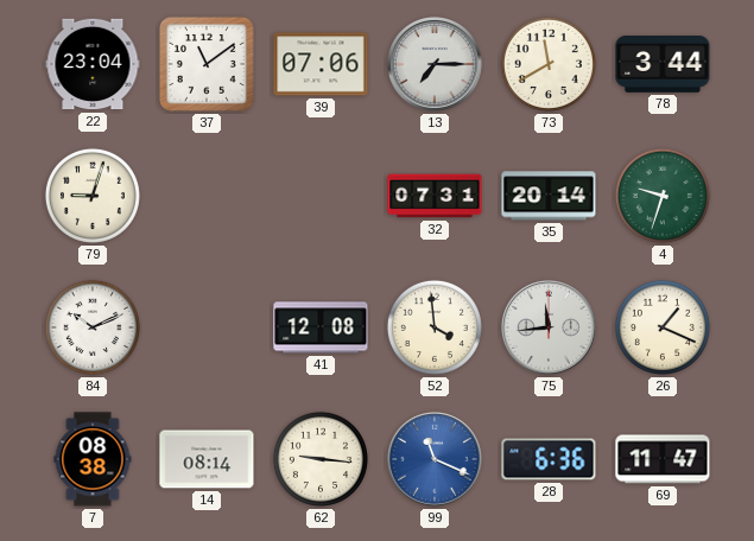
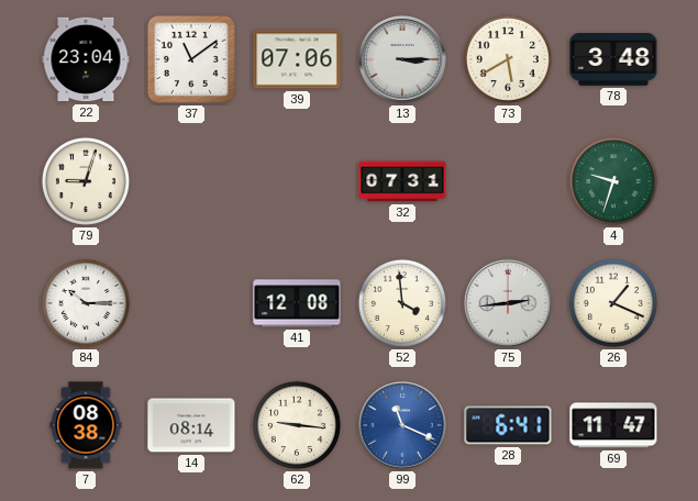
13: 7:15 -> 3:15 (403, 60)
73: 11:40 -> 5:40 (508, 59)
78: 3:44 -> 3:48 (613, 60)
35: 20:14 -> none (549, 196)
84: 10:11 -> 10:15 (86, 303)
75: 11:44 -> 2:44 (509, 304)
28: 6:36 -> 6:41 (508, 425)
